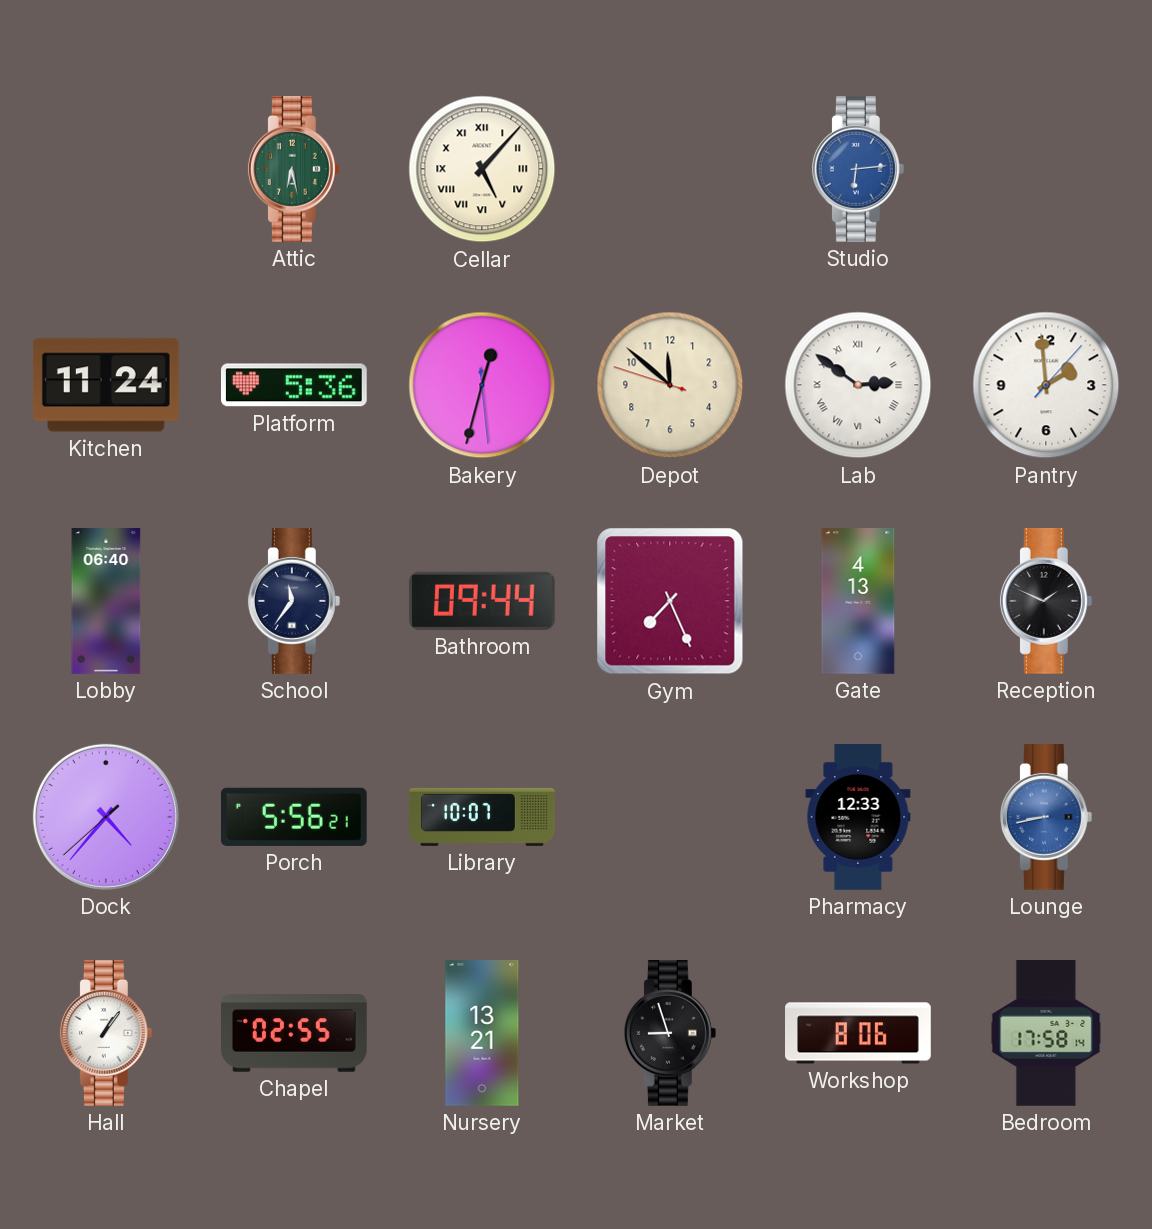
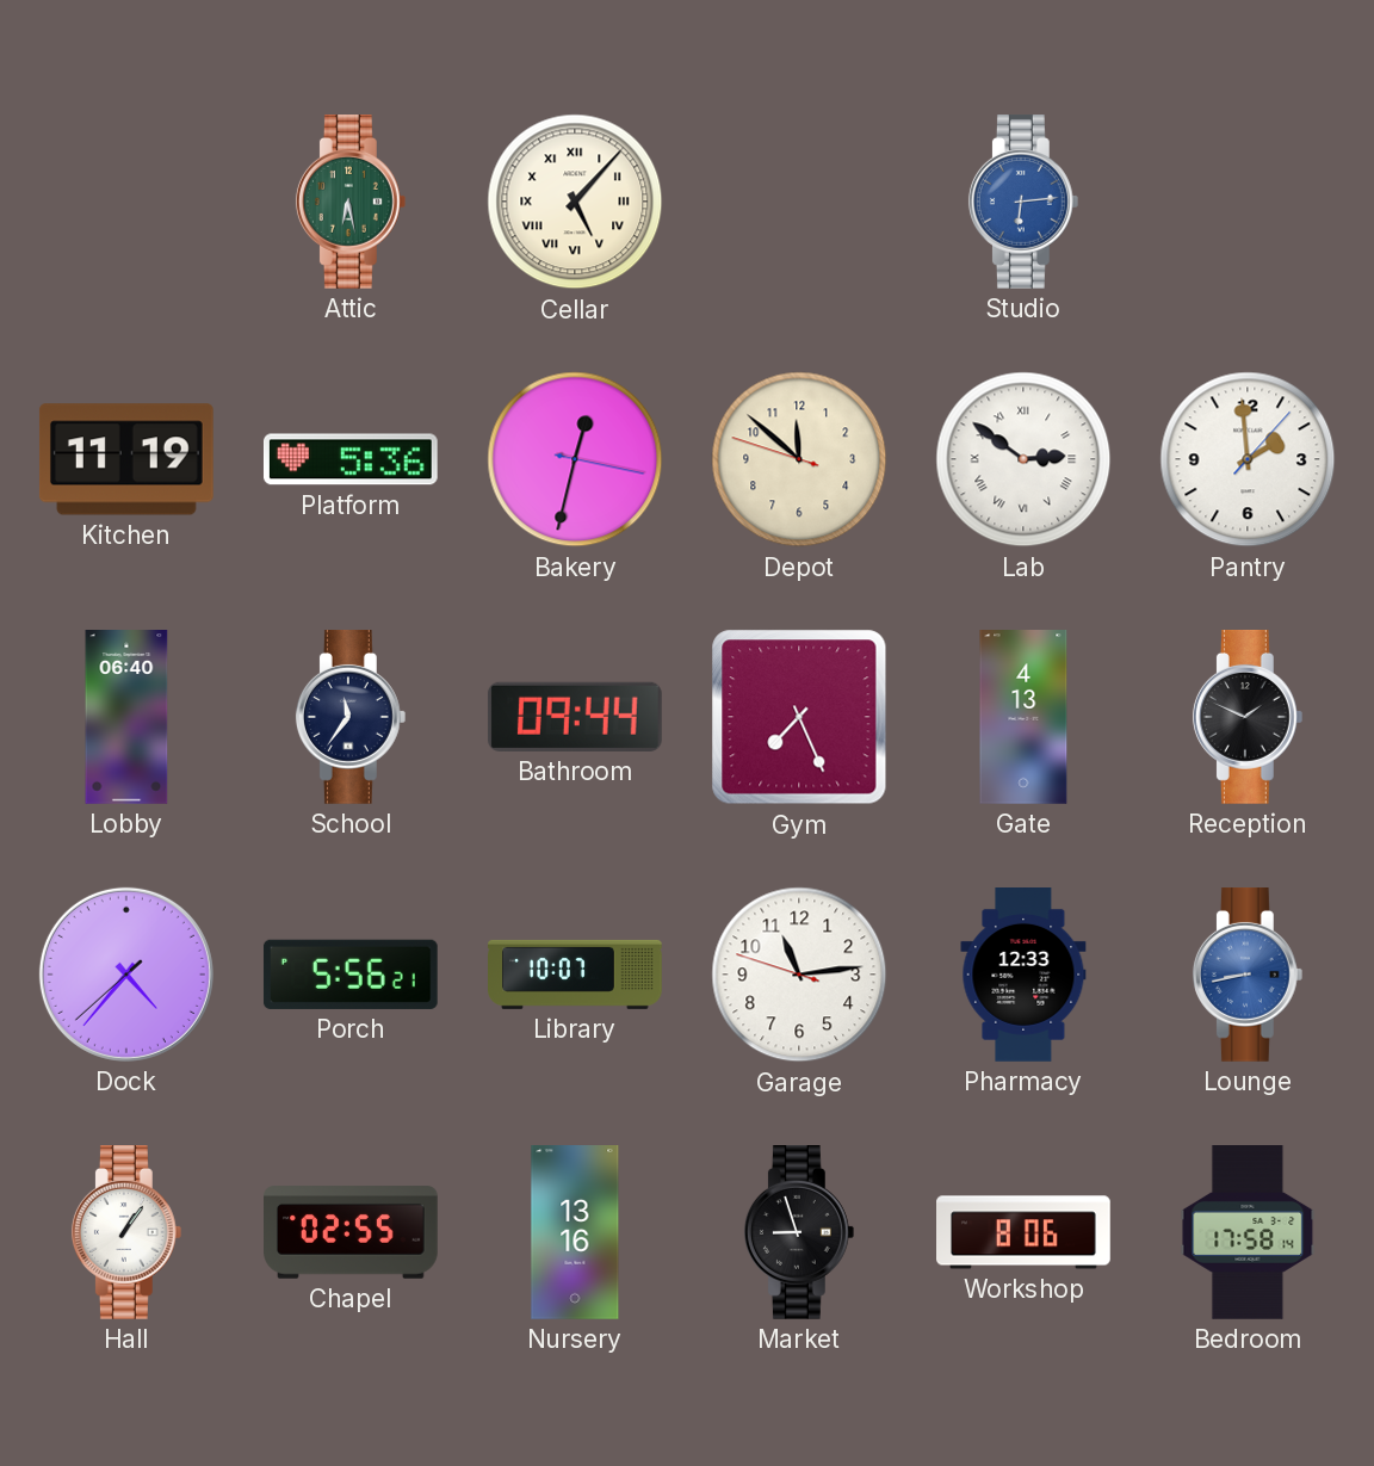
Kitchen: 11:24 -> 11:19 (126, 459)
Bakery: 12:32:29 -> 12:32:17 (575, 459)
Garage: none -> 11:13 (799, 975)
Nursery: 13:21 -> 13:16 (575, 1233)
